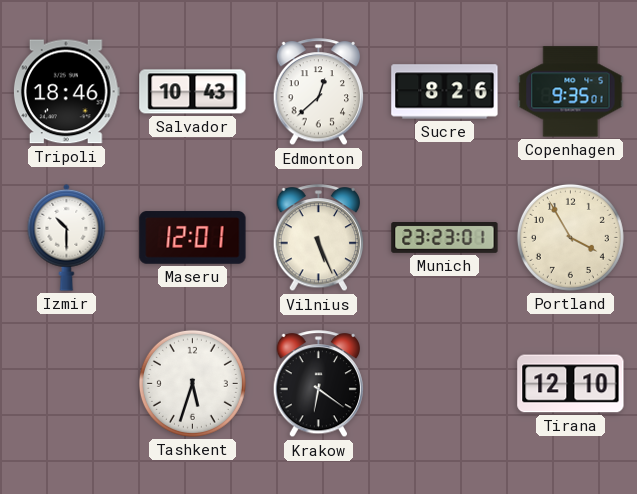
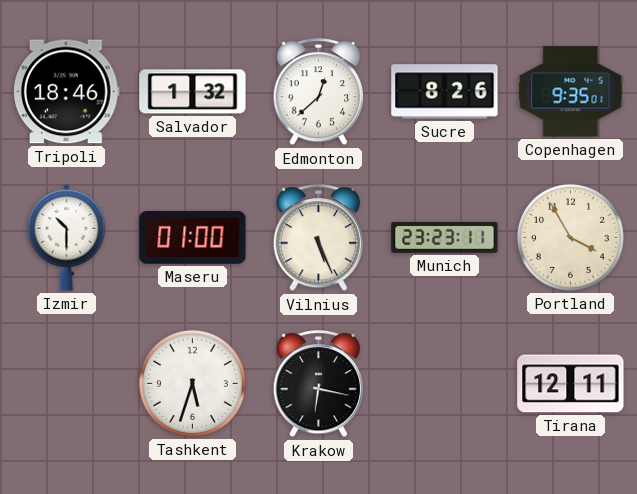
Salvador: 10:43 -> 1:32 (193, 92)
Maseru: 12:01 -> 01:00 (193, 238)
Munich: 23:23:01 -> 23:23:11 (445, 238)
Krakow: 6:21 -> 6:17 (319, 384)
Tirana: 12:10 -> 12:11 (571, 384)
